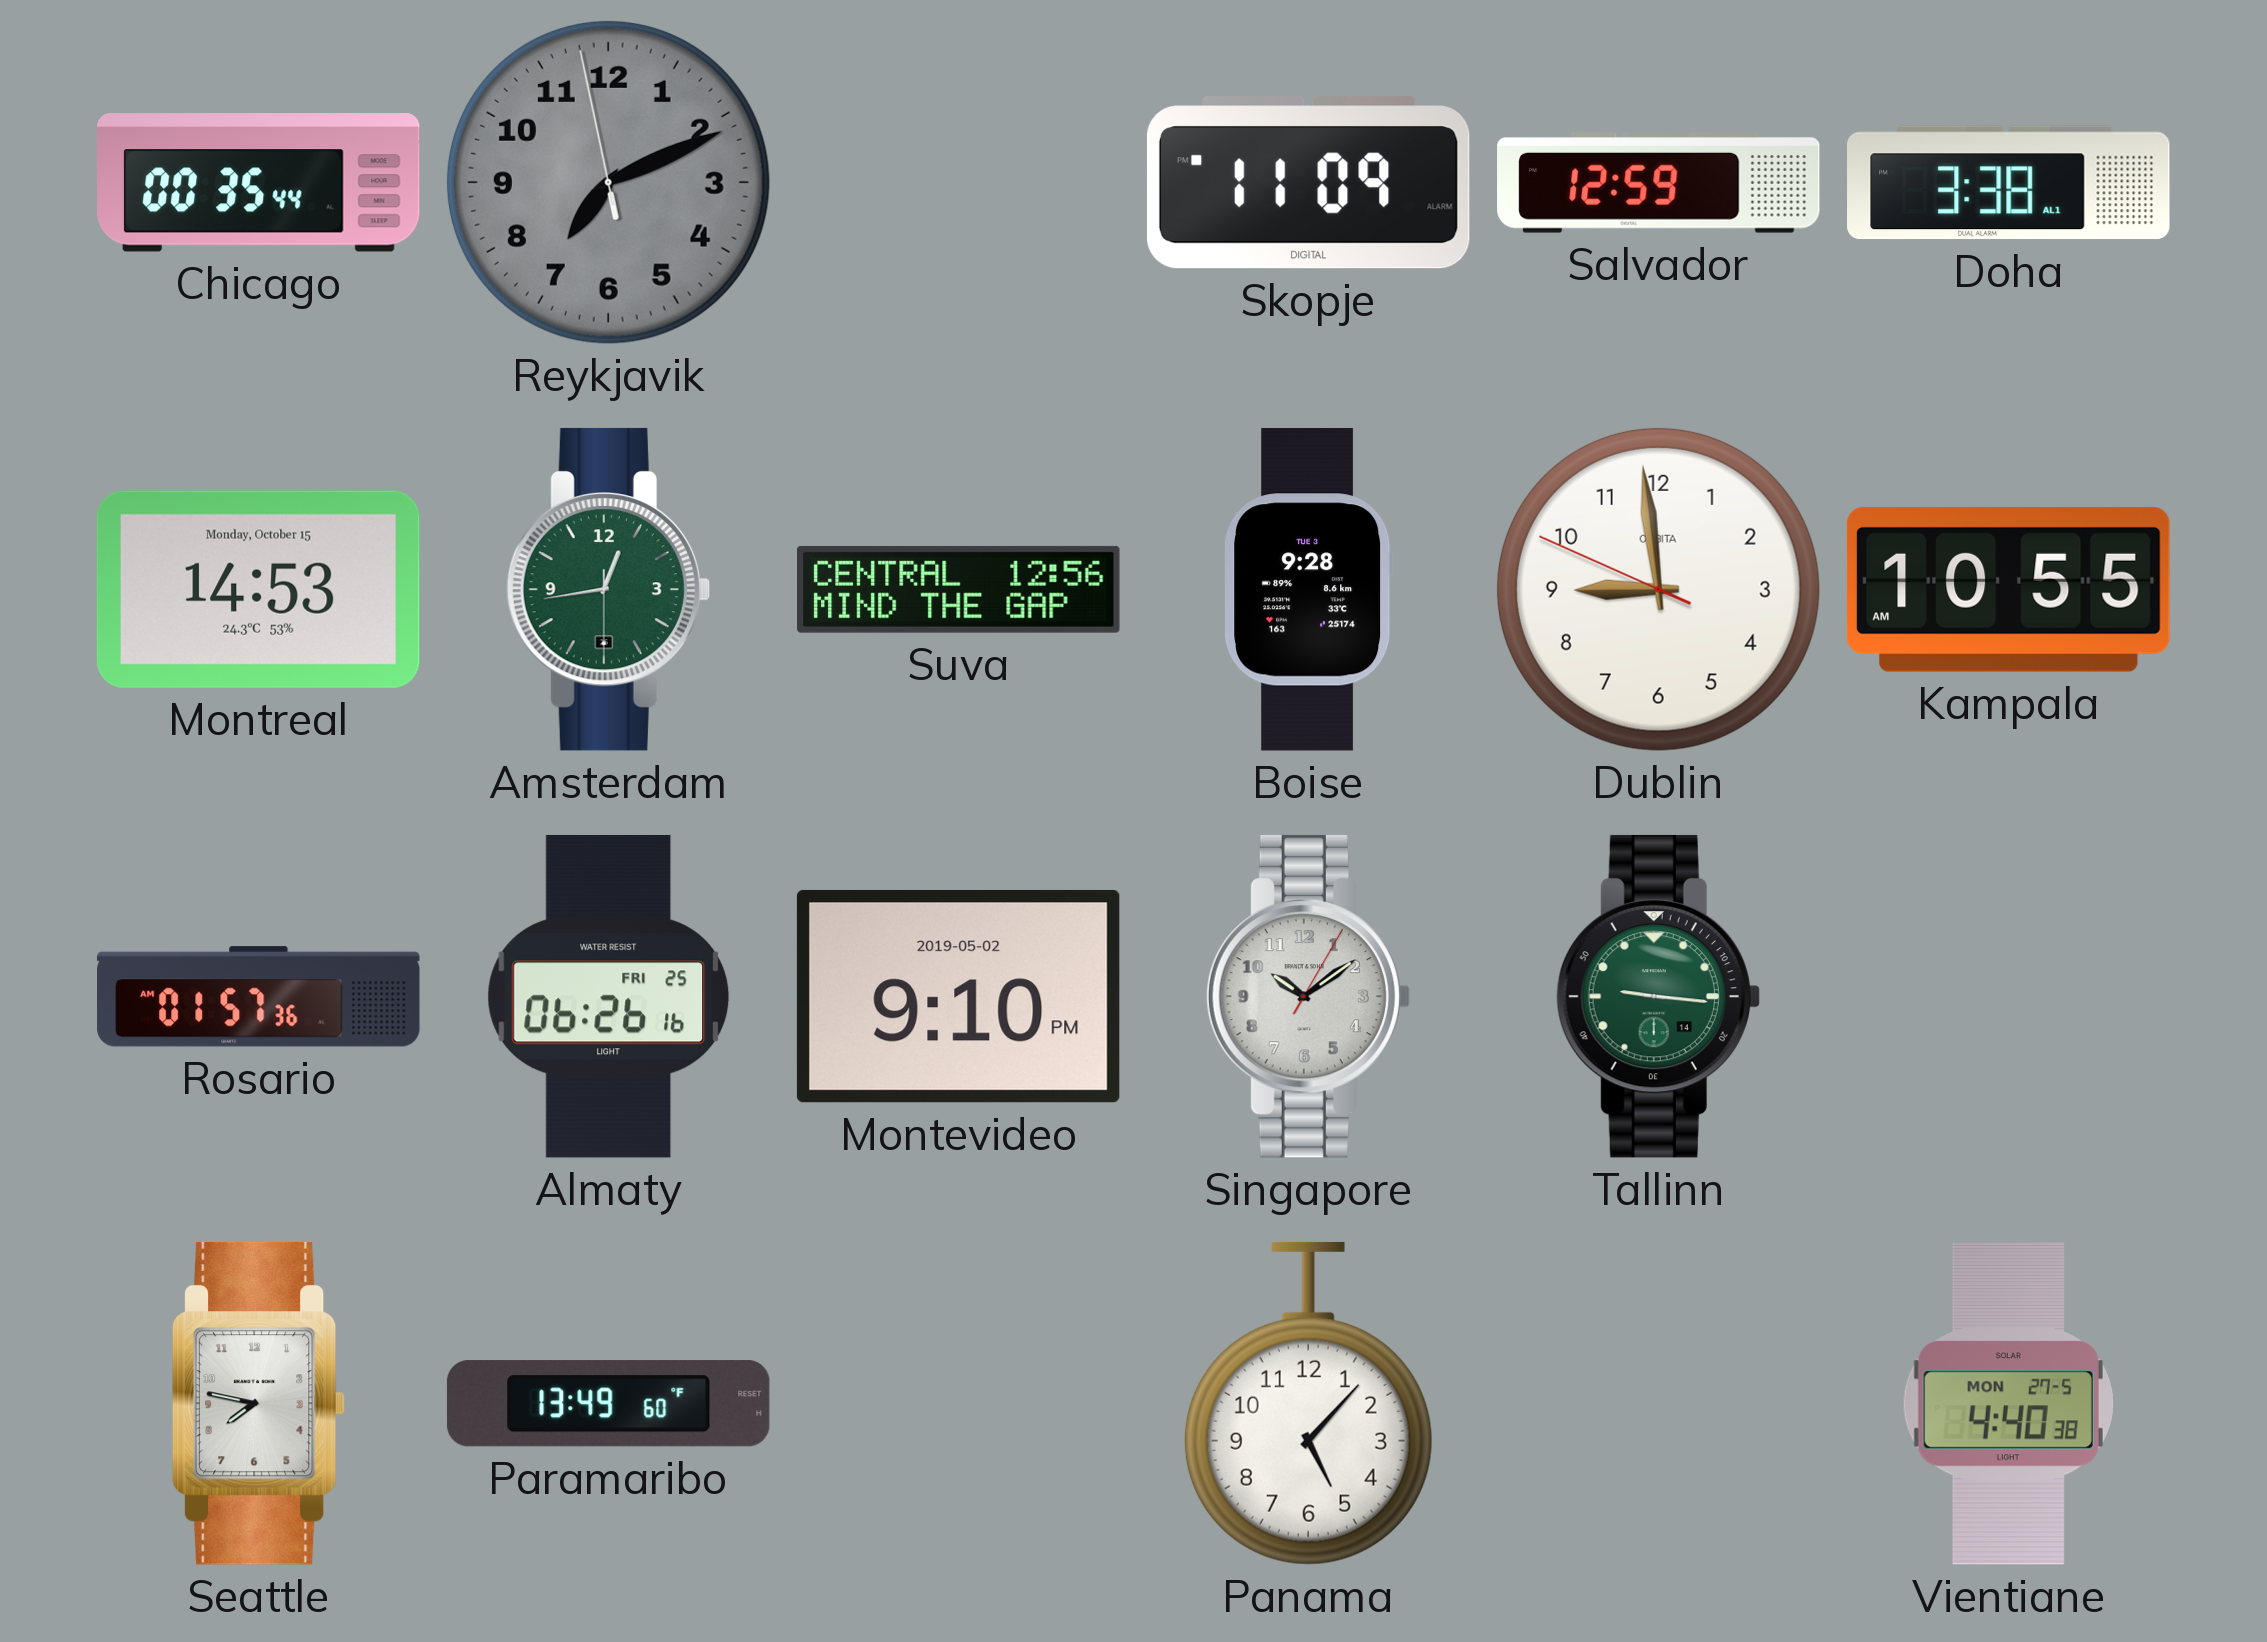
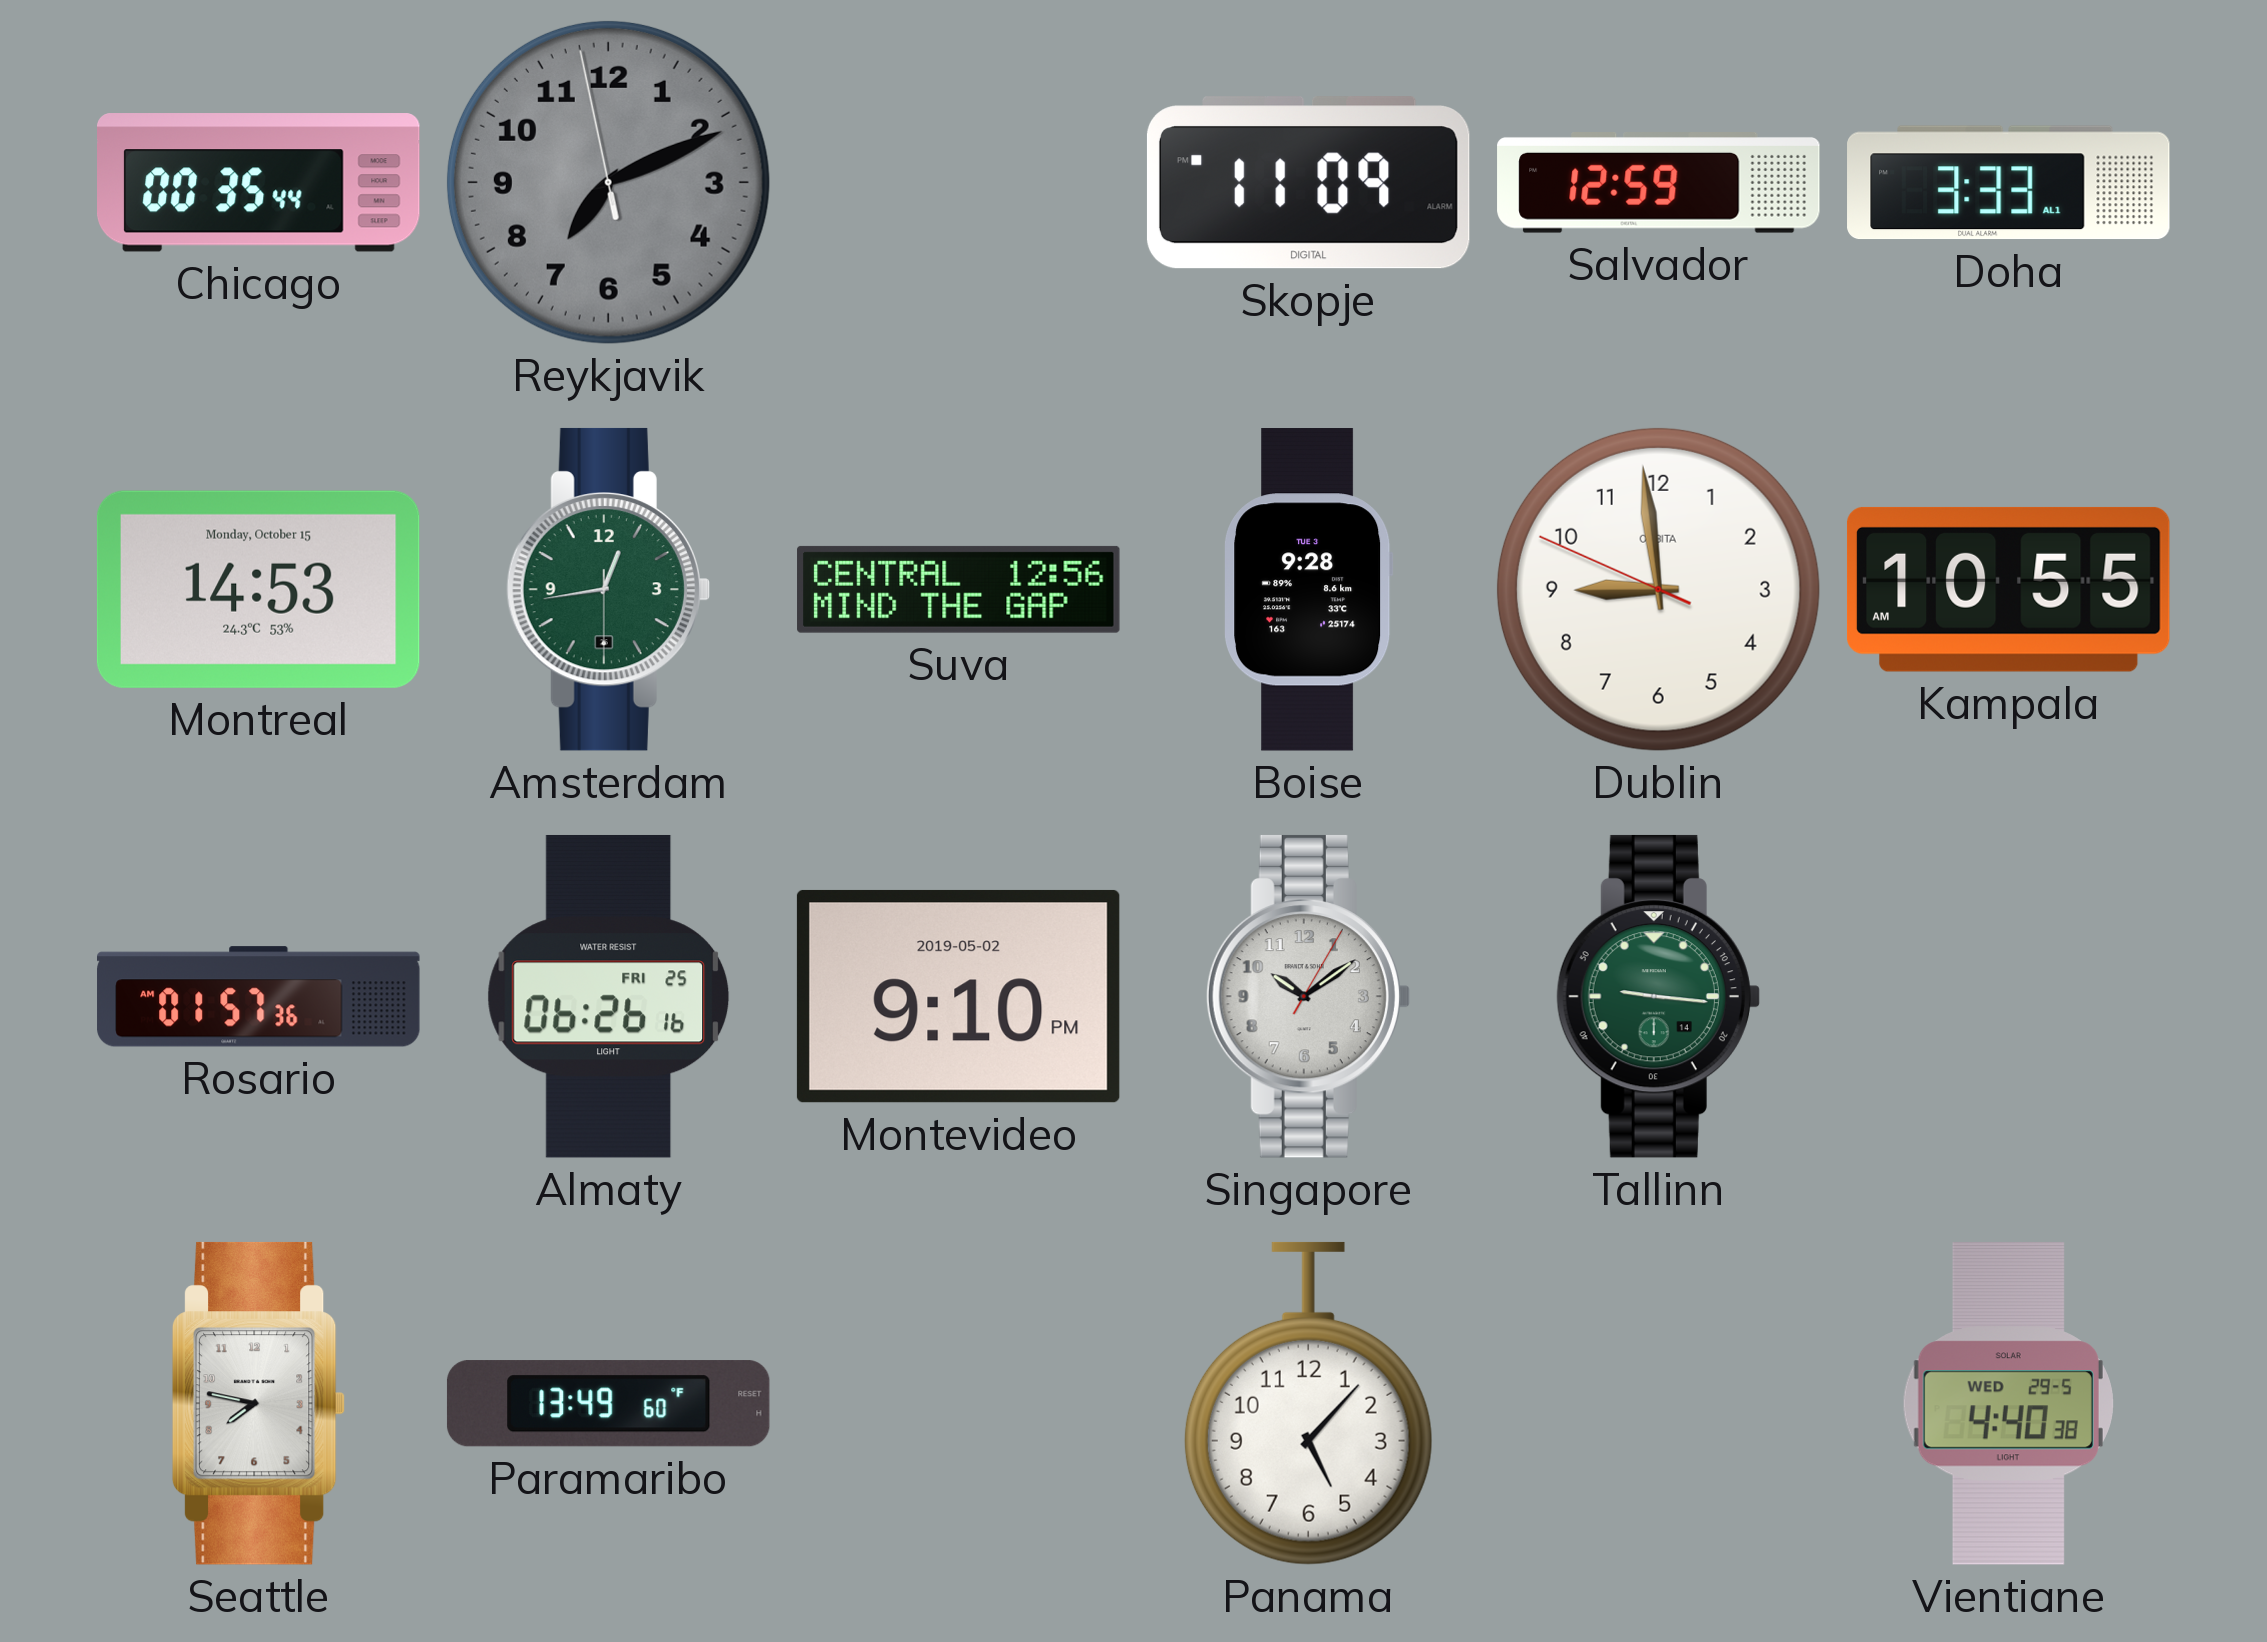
Doha: 3:38 -> 3:33 (2009, 183)
Vientiane date: MON 27-5 -> WED 29-5 (2008, 1404)
